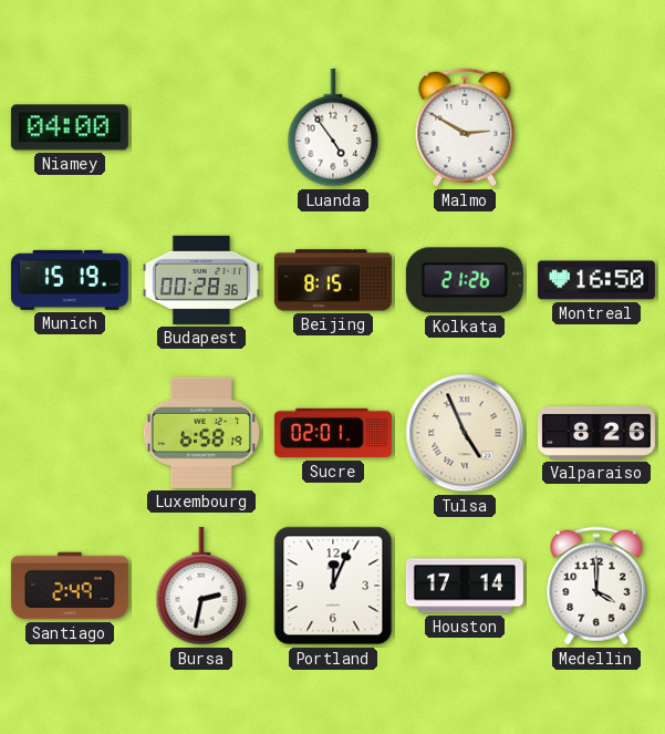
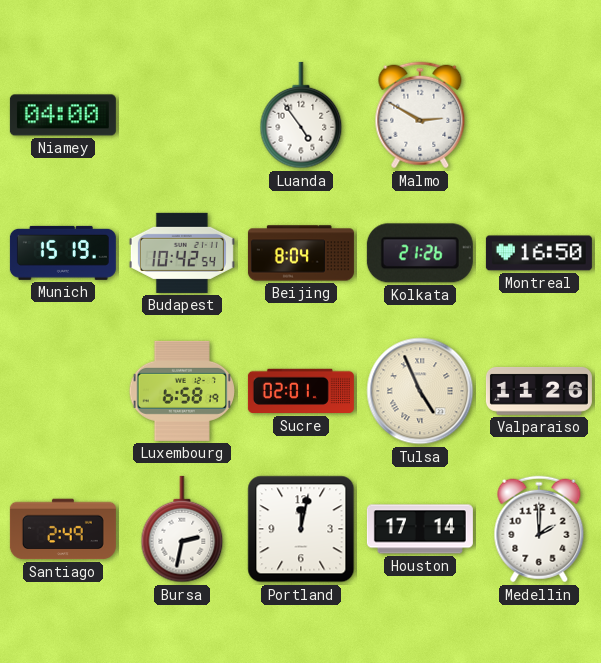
Budapest: 00:28 -> 10:42 (182, 253)
Beijing: 8:15 -> 8:04 (301, 253)
Valparaiso: 8:26 -> 11:26 (539, 391)
Portland: 12:04 -> 12:02 (301, 529)
Medellin: 4:00 -> 2:00 (539, 529)
